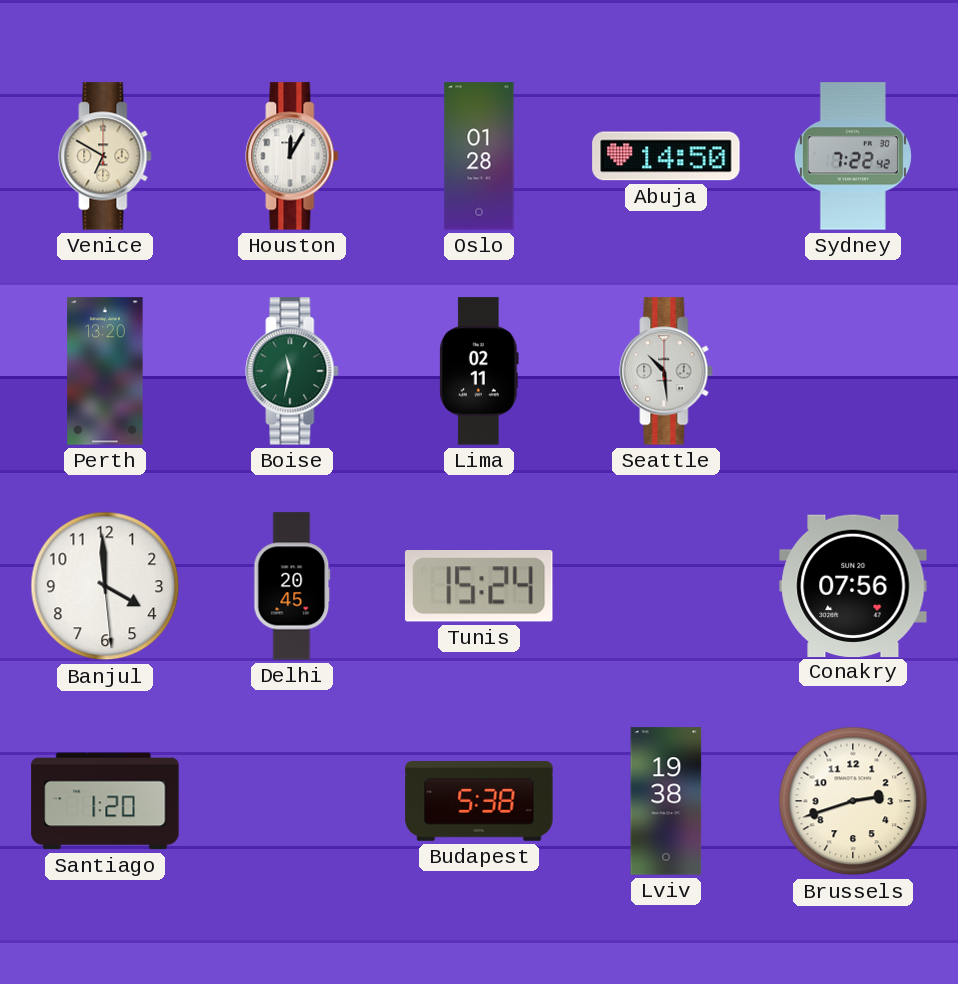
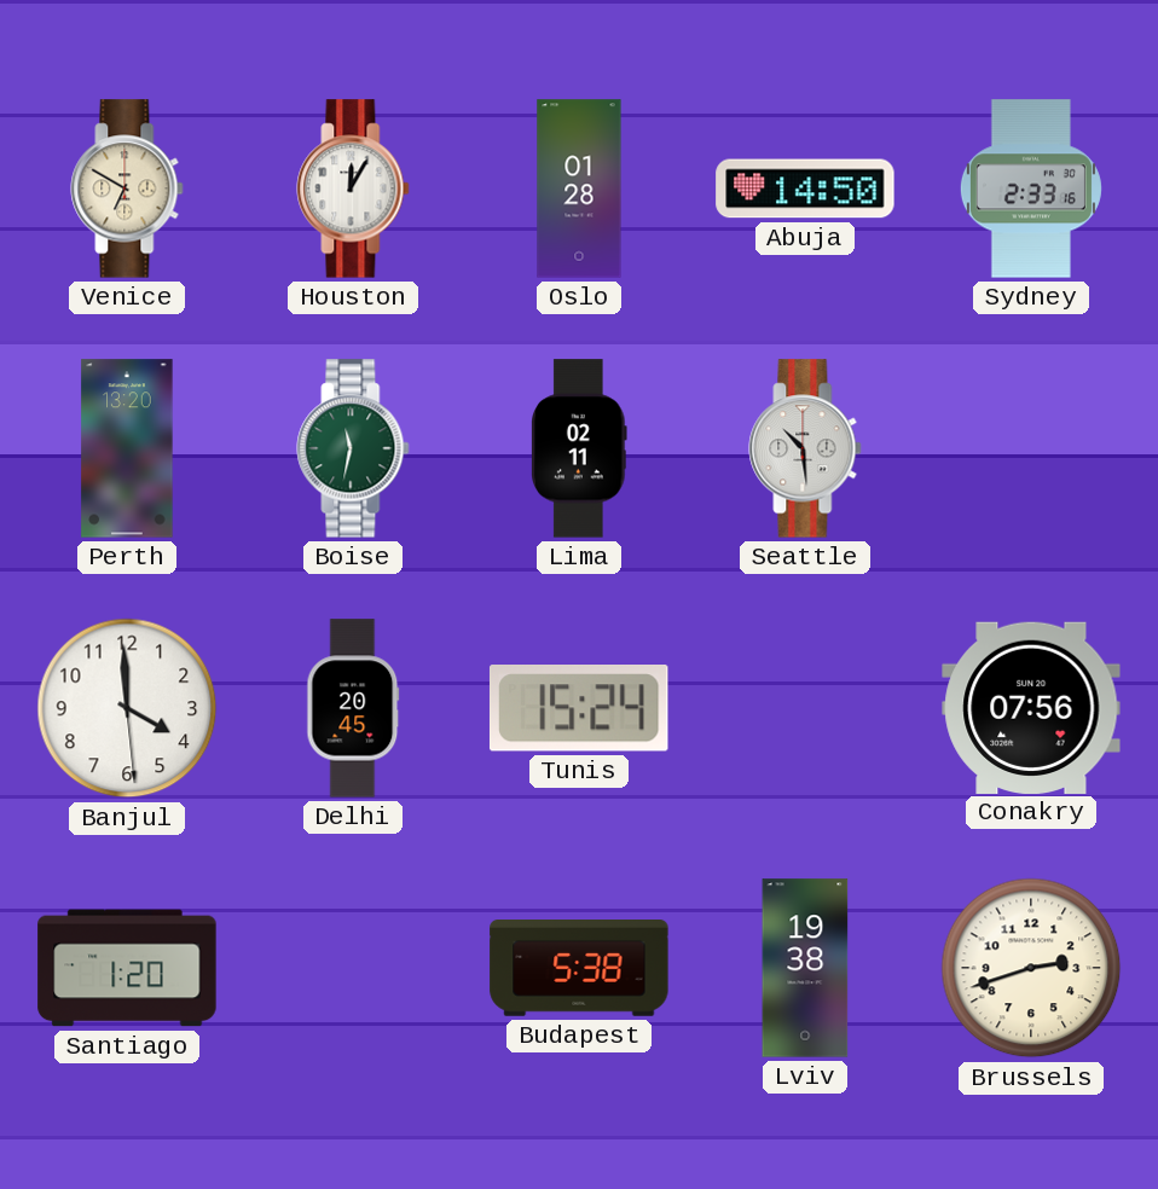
Sydney: 7:22 -> 2:33 (1031, 188)
